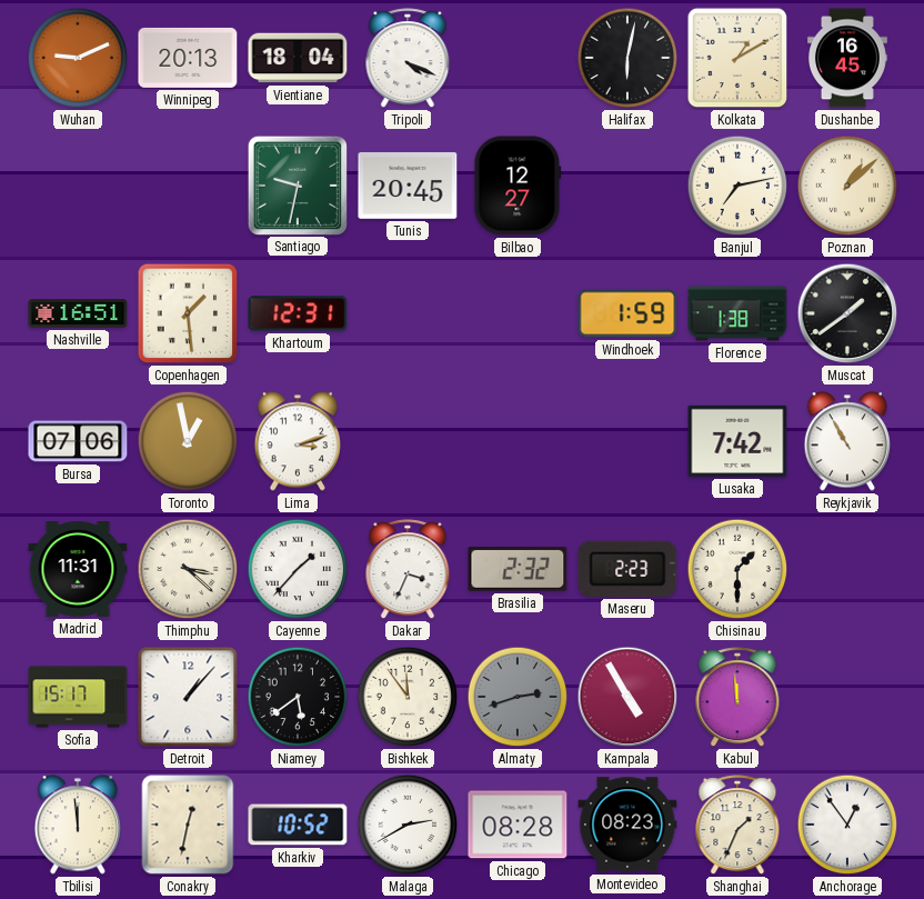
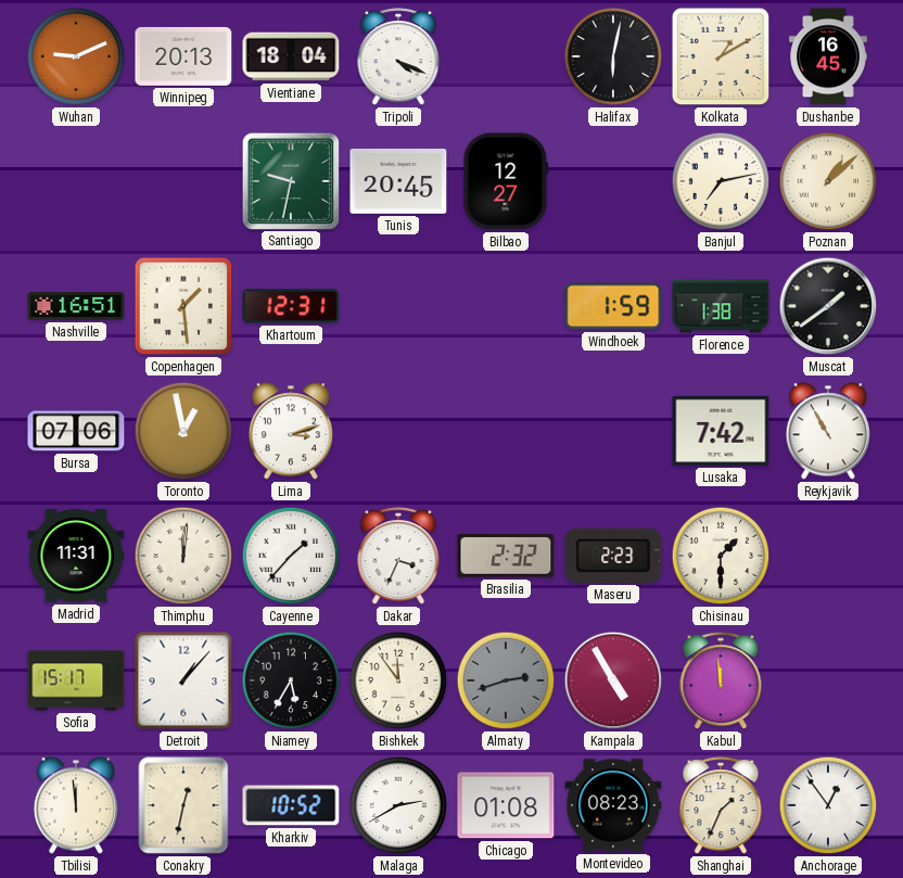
Thimphu: 3:22 -> 12:01 (183, 556)
Niamey: 5:39 -> 5:35 (291, 680)
Chicago: 08:28 -> 01:08 (506, 805)
